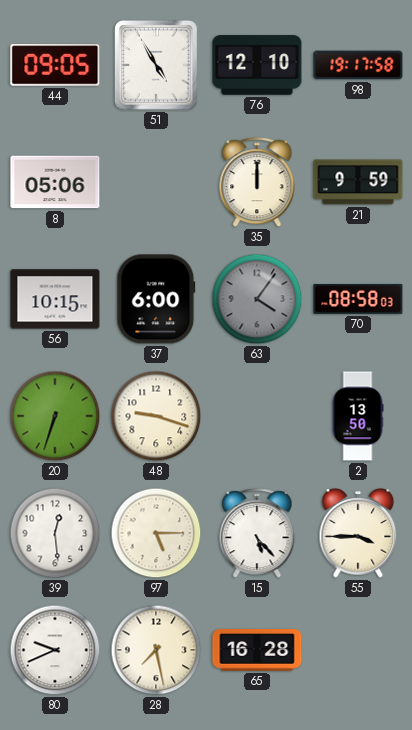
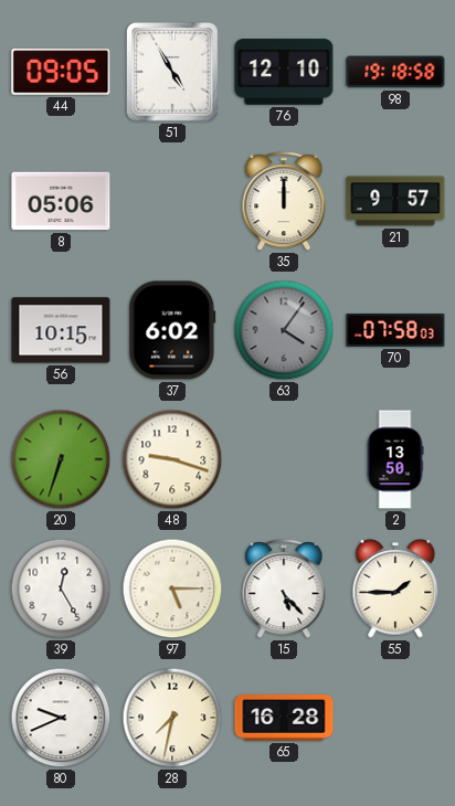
98: 19:17 -> 19:18 (395, 72)
21: 9:59 -> 9:57 (395, 201)
37: 6:00 -> 6:02 (172, 330)
70: 08:58 -> 07:58 (395, 330)
39: 12:29 -> 12:25 (61, 588)
55: 3:45 -> 1:45 (395, 588)
28: 7:28 -> 7:32 (172, 718)
